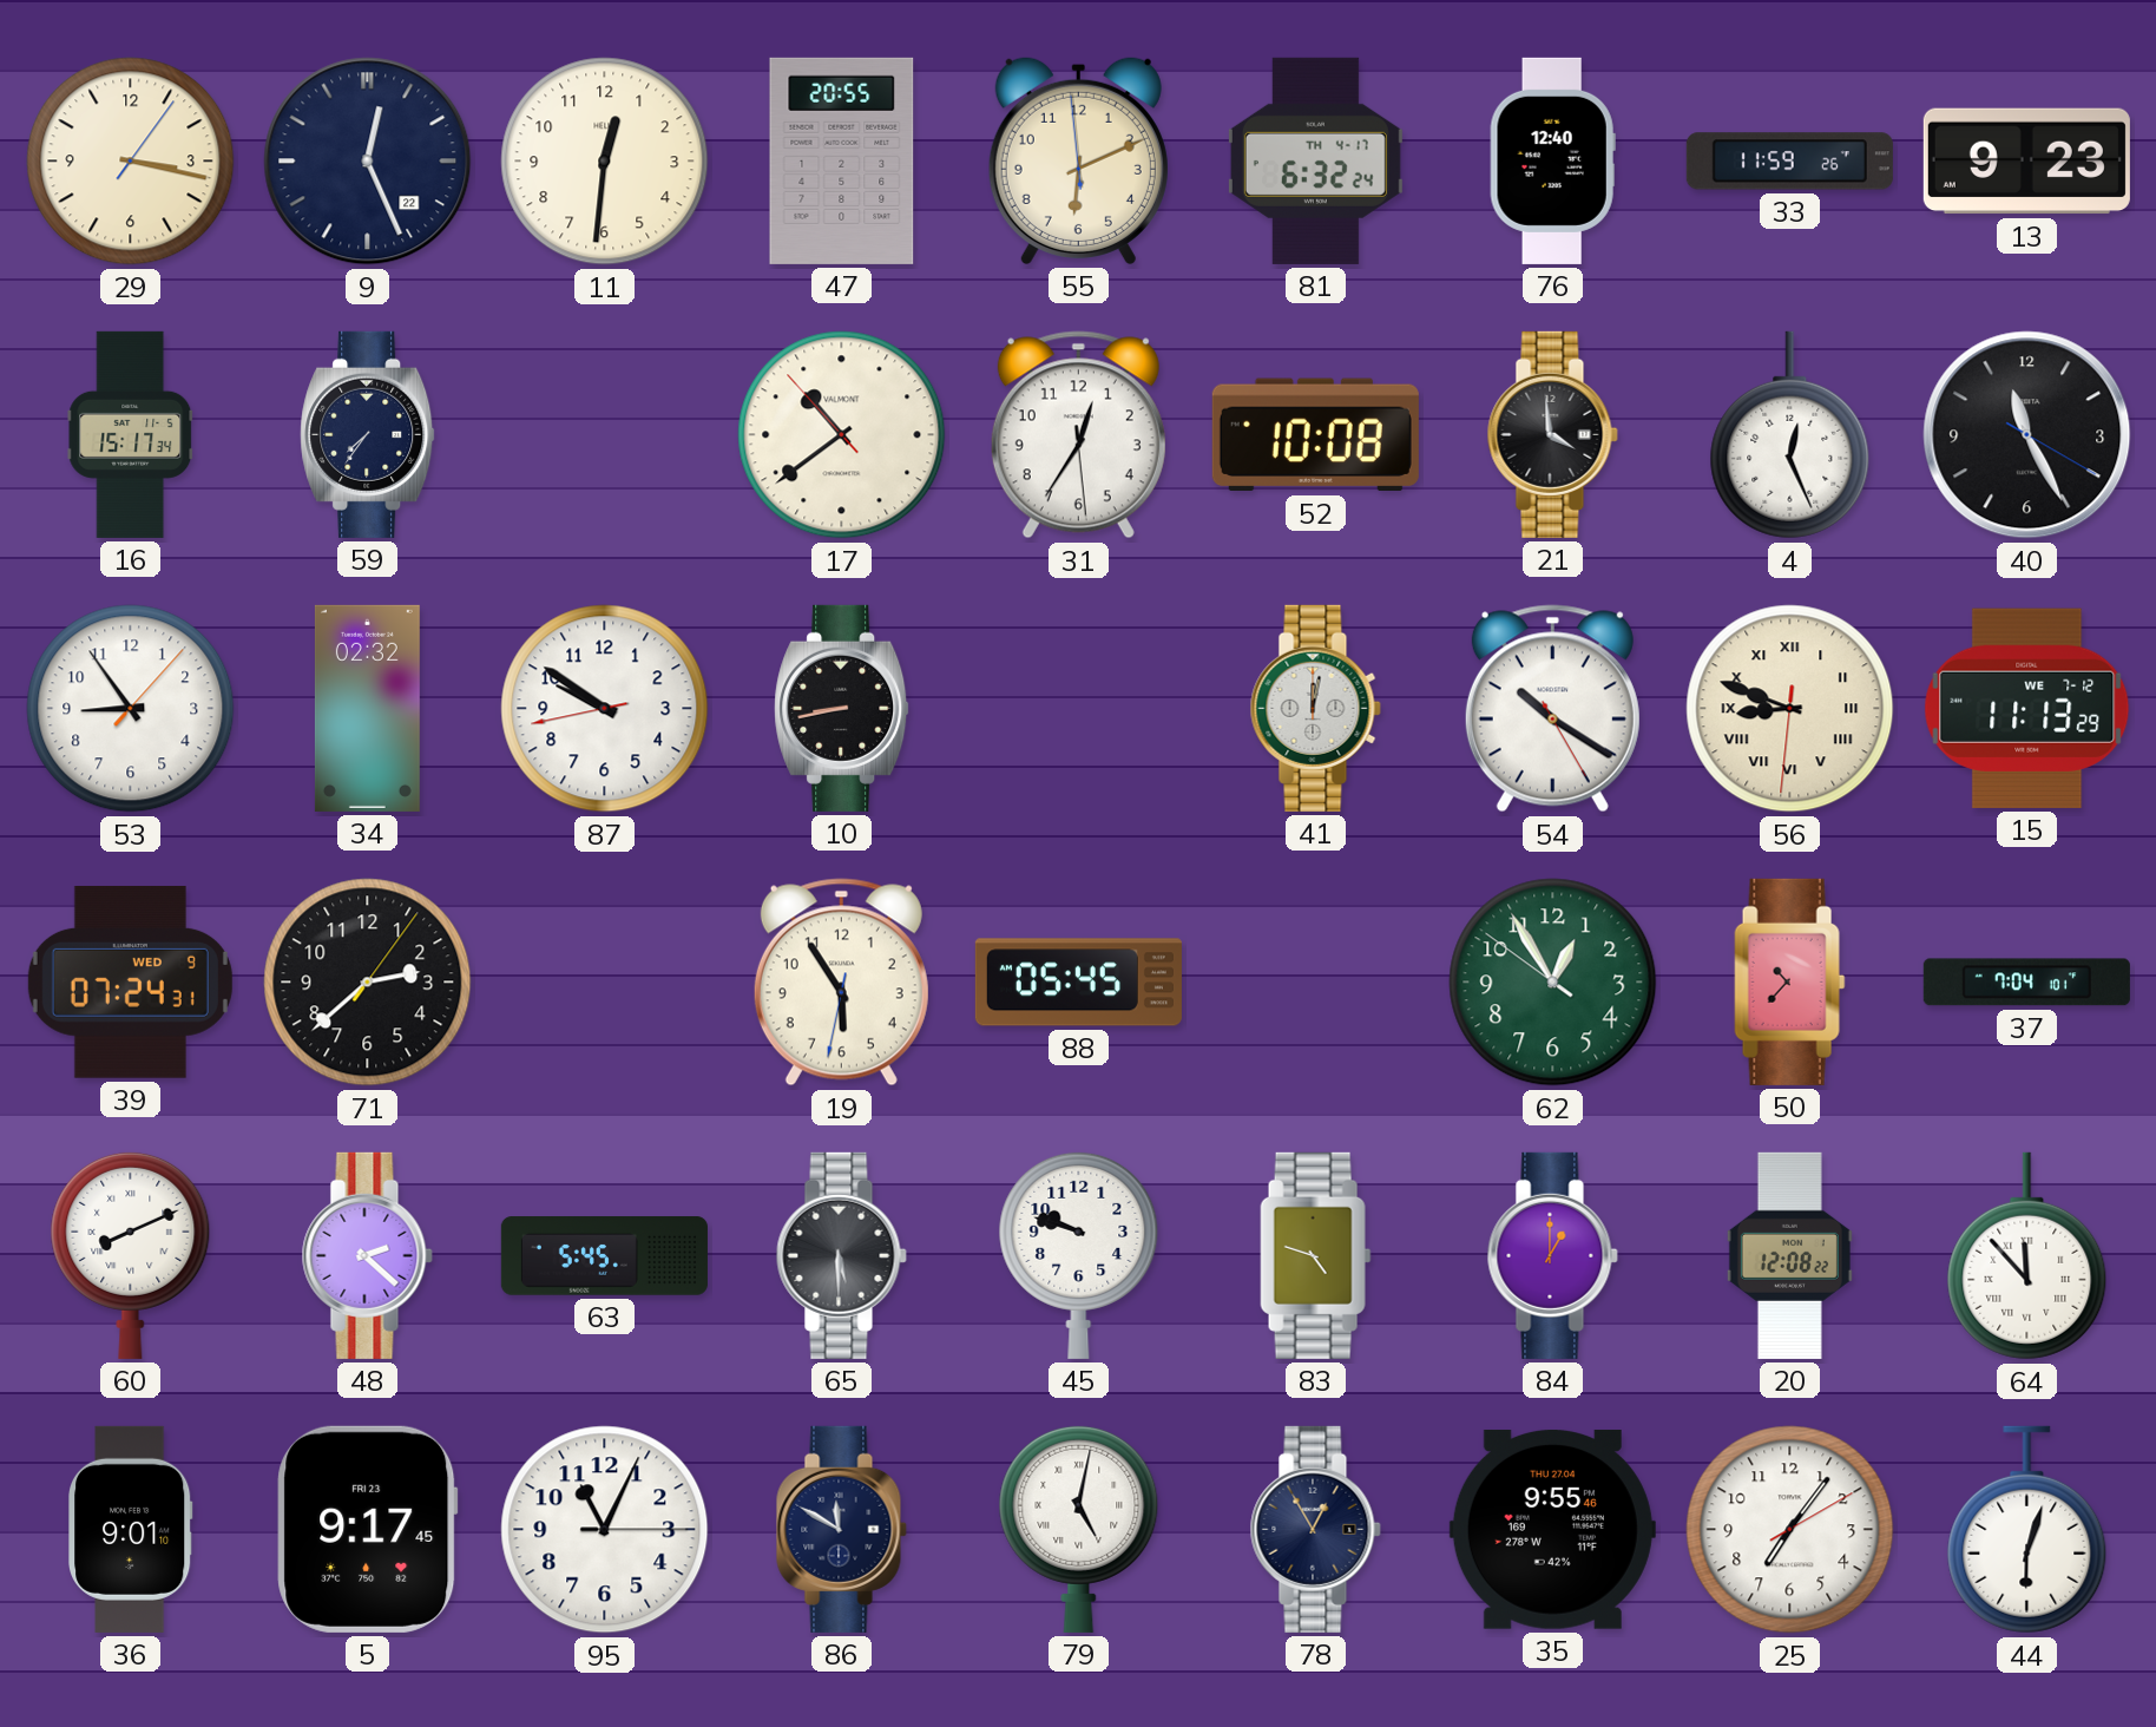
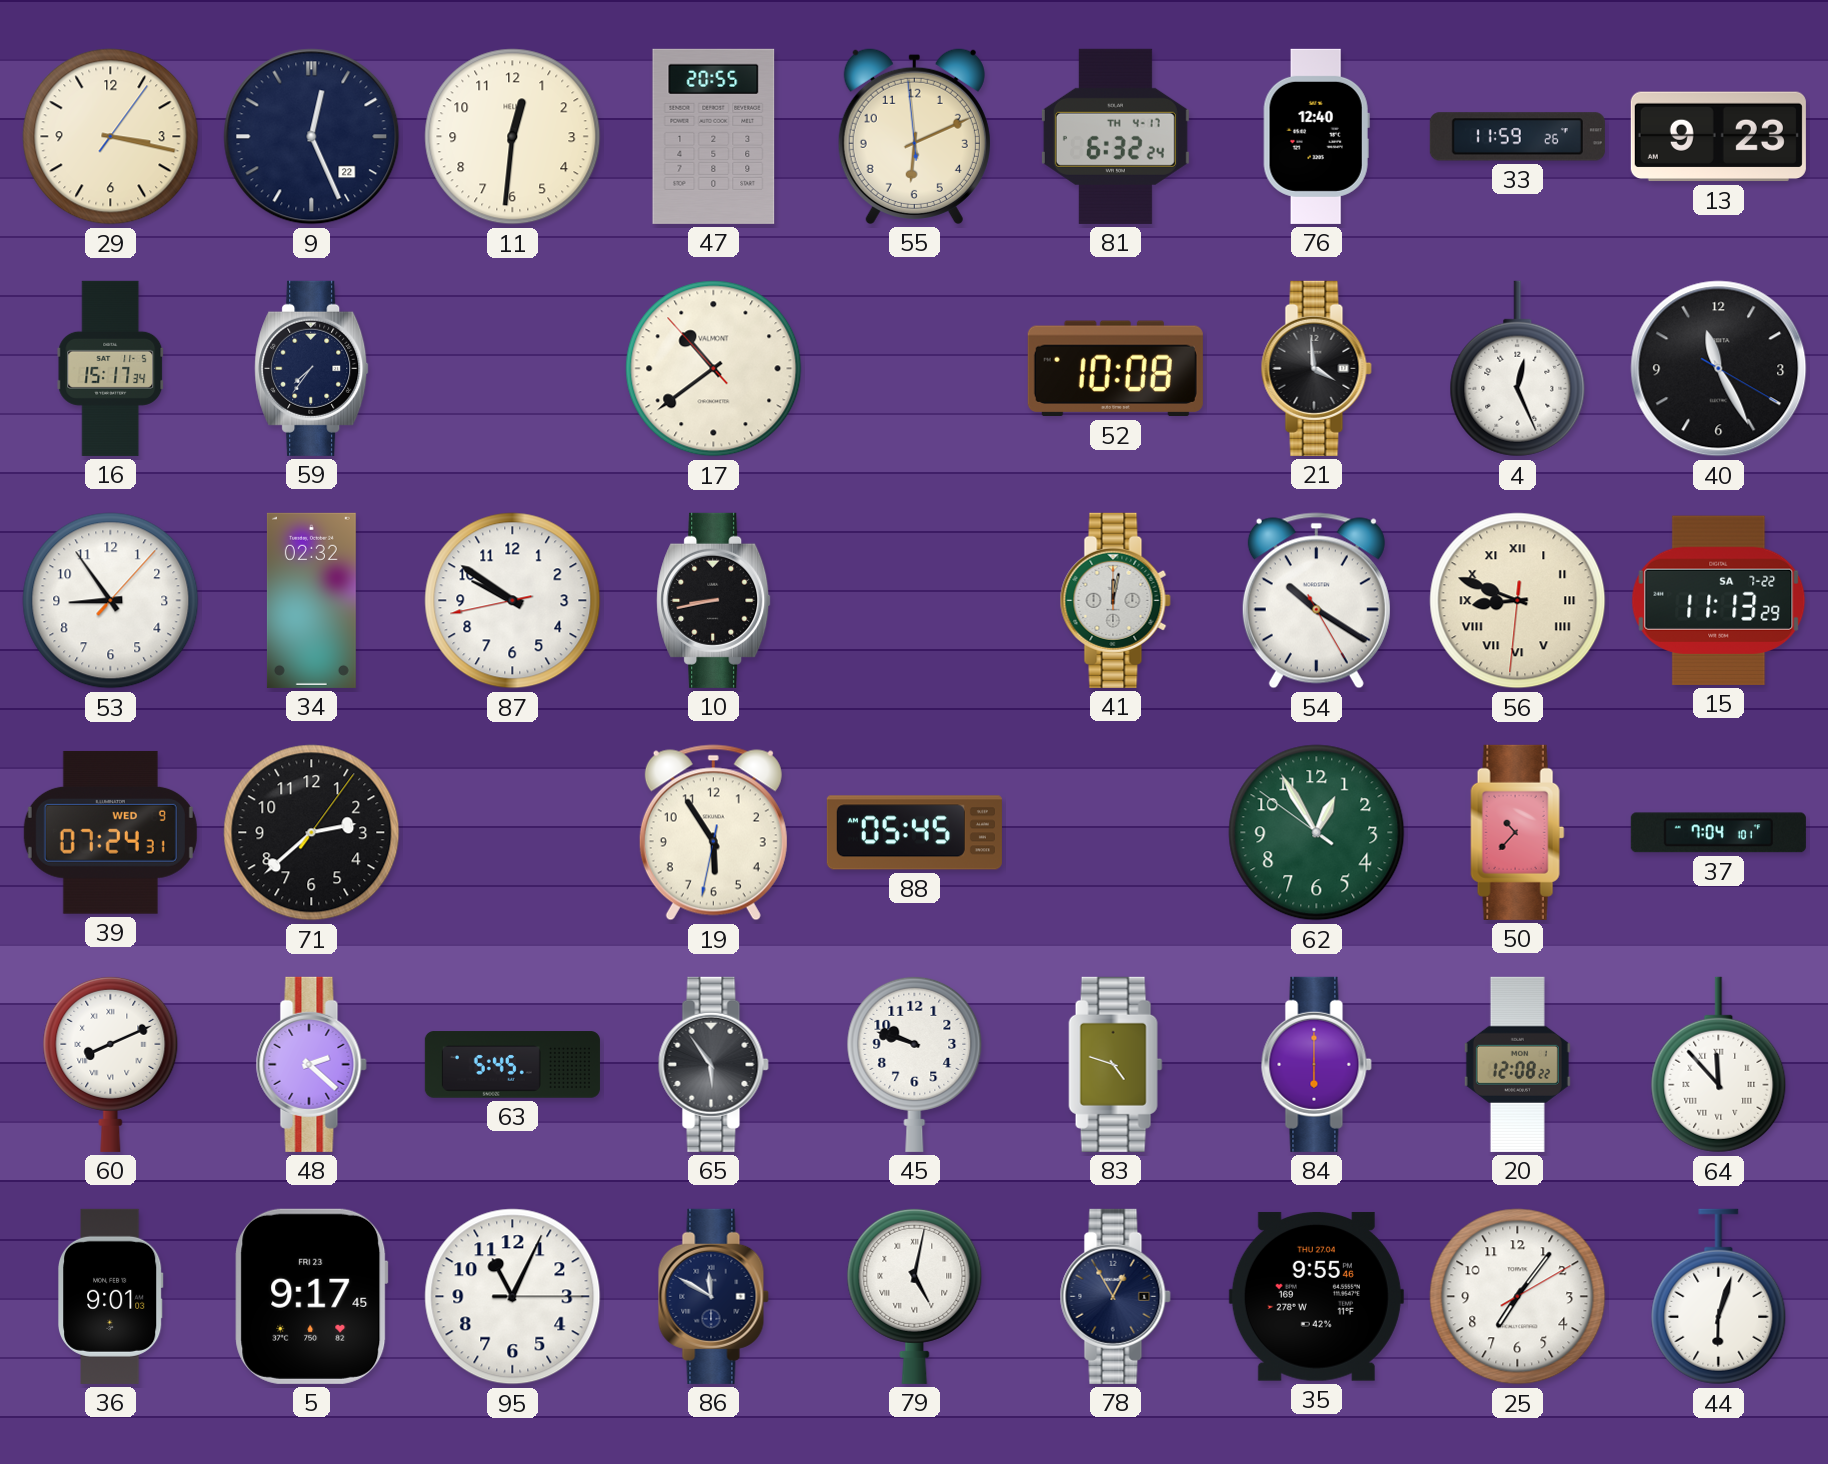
31: 12:35 -> none (1078, 435)
15 date: WE 7-12 -> SA 7-22 (1719, 600)
65: 5:30 -> 5:54 (713, 1064)
84: 1:00 -> 6:00 (1316, 1064)
36: 9:01:10 -> 9:01:03 (111, 1296)
